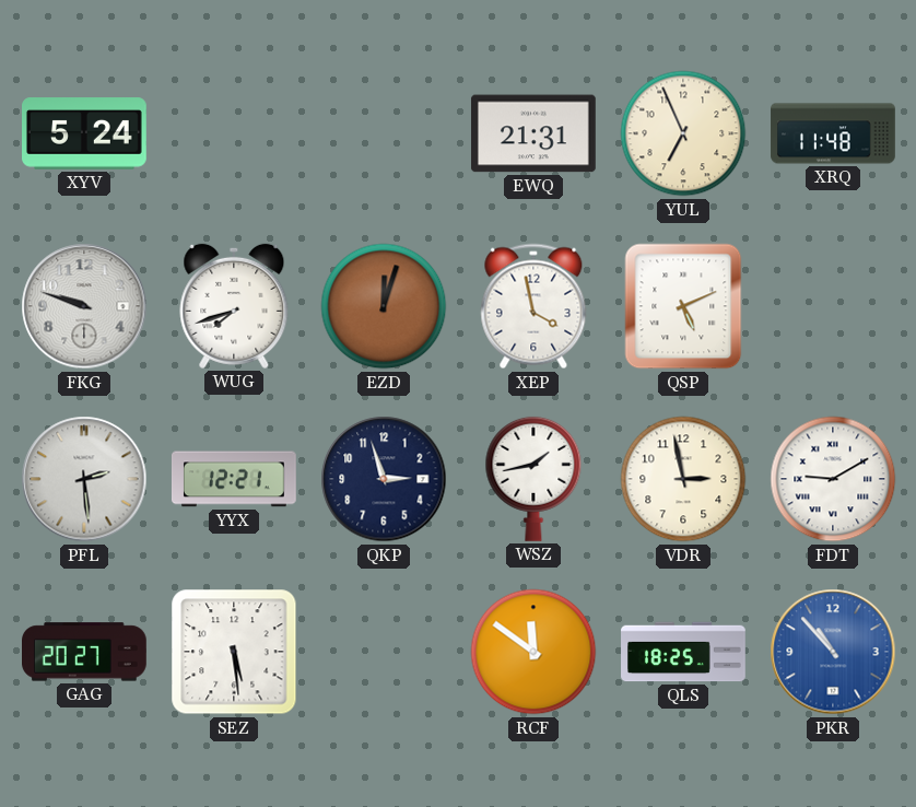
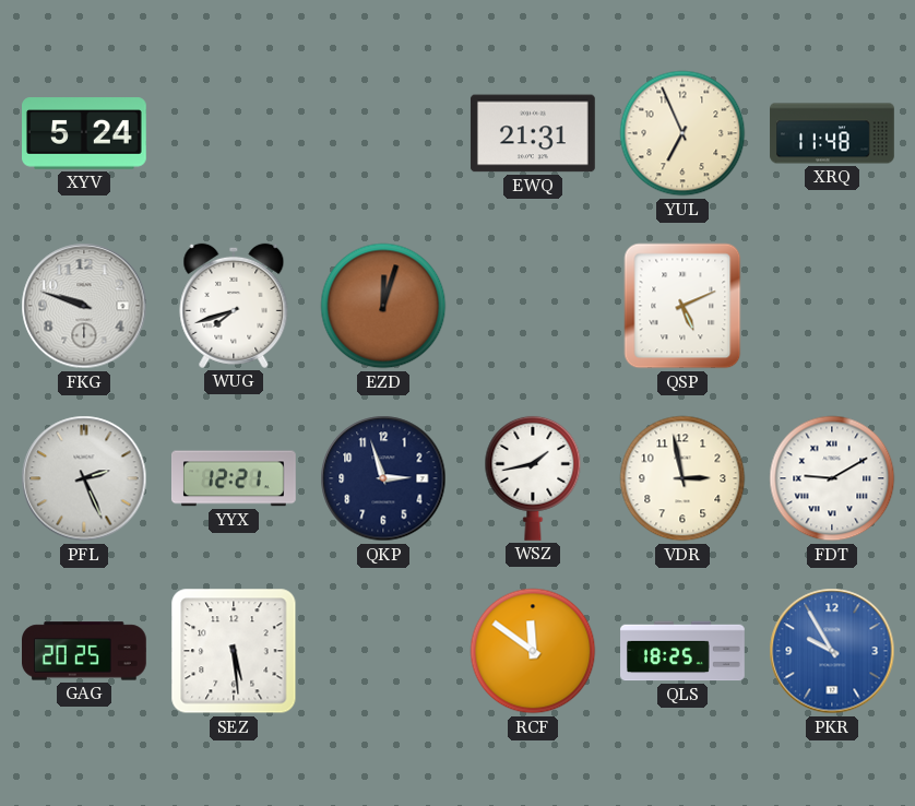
XEP: 3:58 -> none (533, 306)
PFL: 2:29 -> 2:26 (84, 478)
GAG: 20:27 -> 20:25 (85, 651)
PKR: 10:53 -> 9:55 (832, 651)
